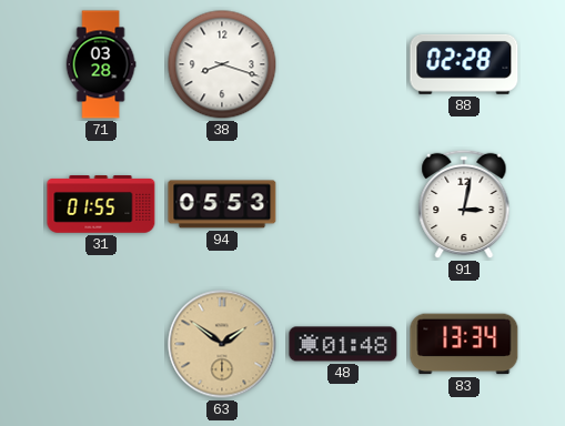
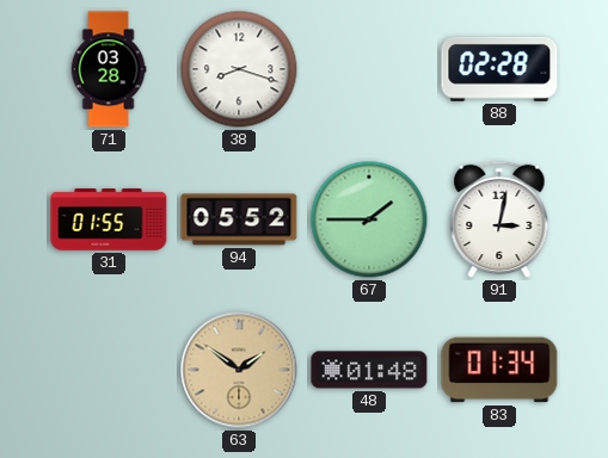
94: 05:53 -> 05:52 (239, 219)
67: none -> 1:45 (369, 219)
83: 13:34 -> 01:34 (499, 370)
